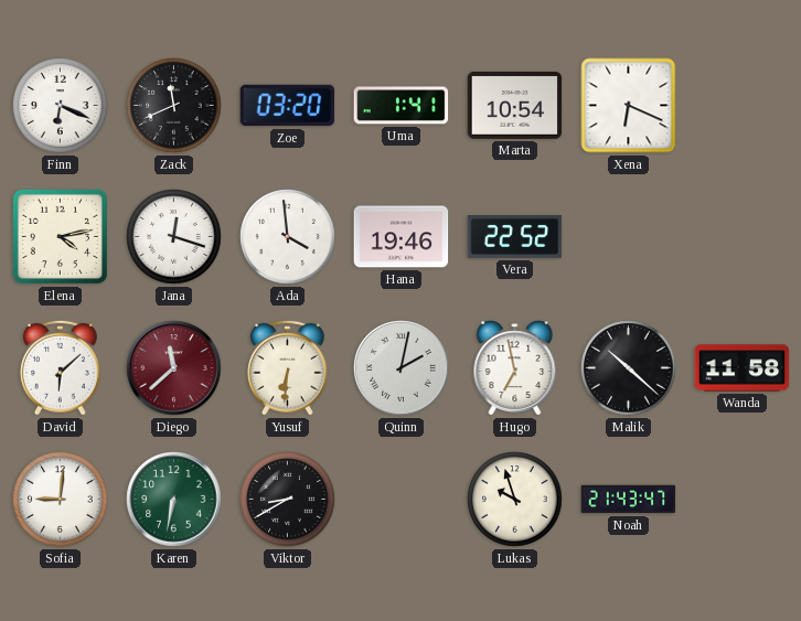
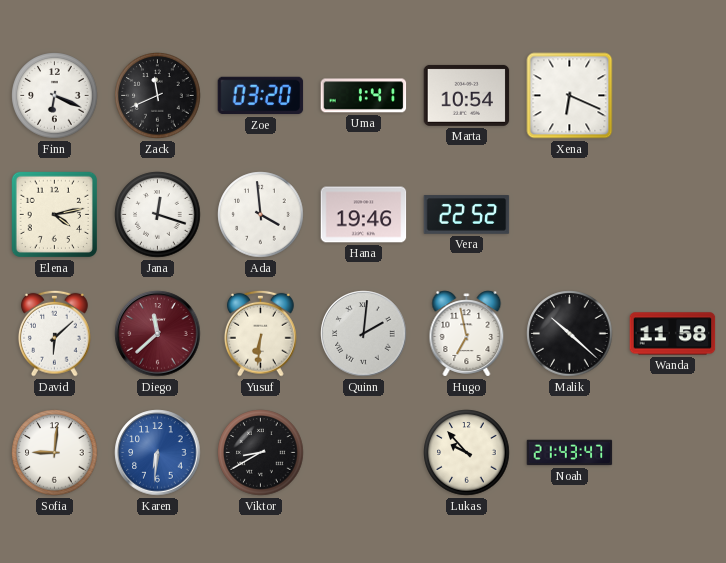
Quinn: 2:02 -> 2:01 (364, 334)
Karen: 6:32 -> 6:31 (158, 453)
Karen dial: green -> blue (158, 453)
Lukas: 9:57 -> 9:53 (467, 453)
